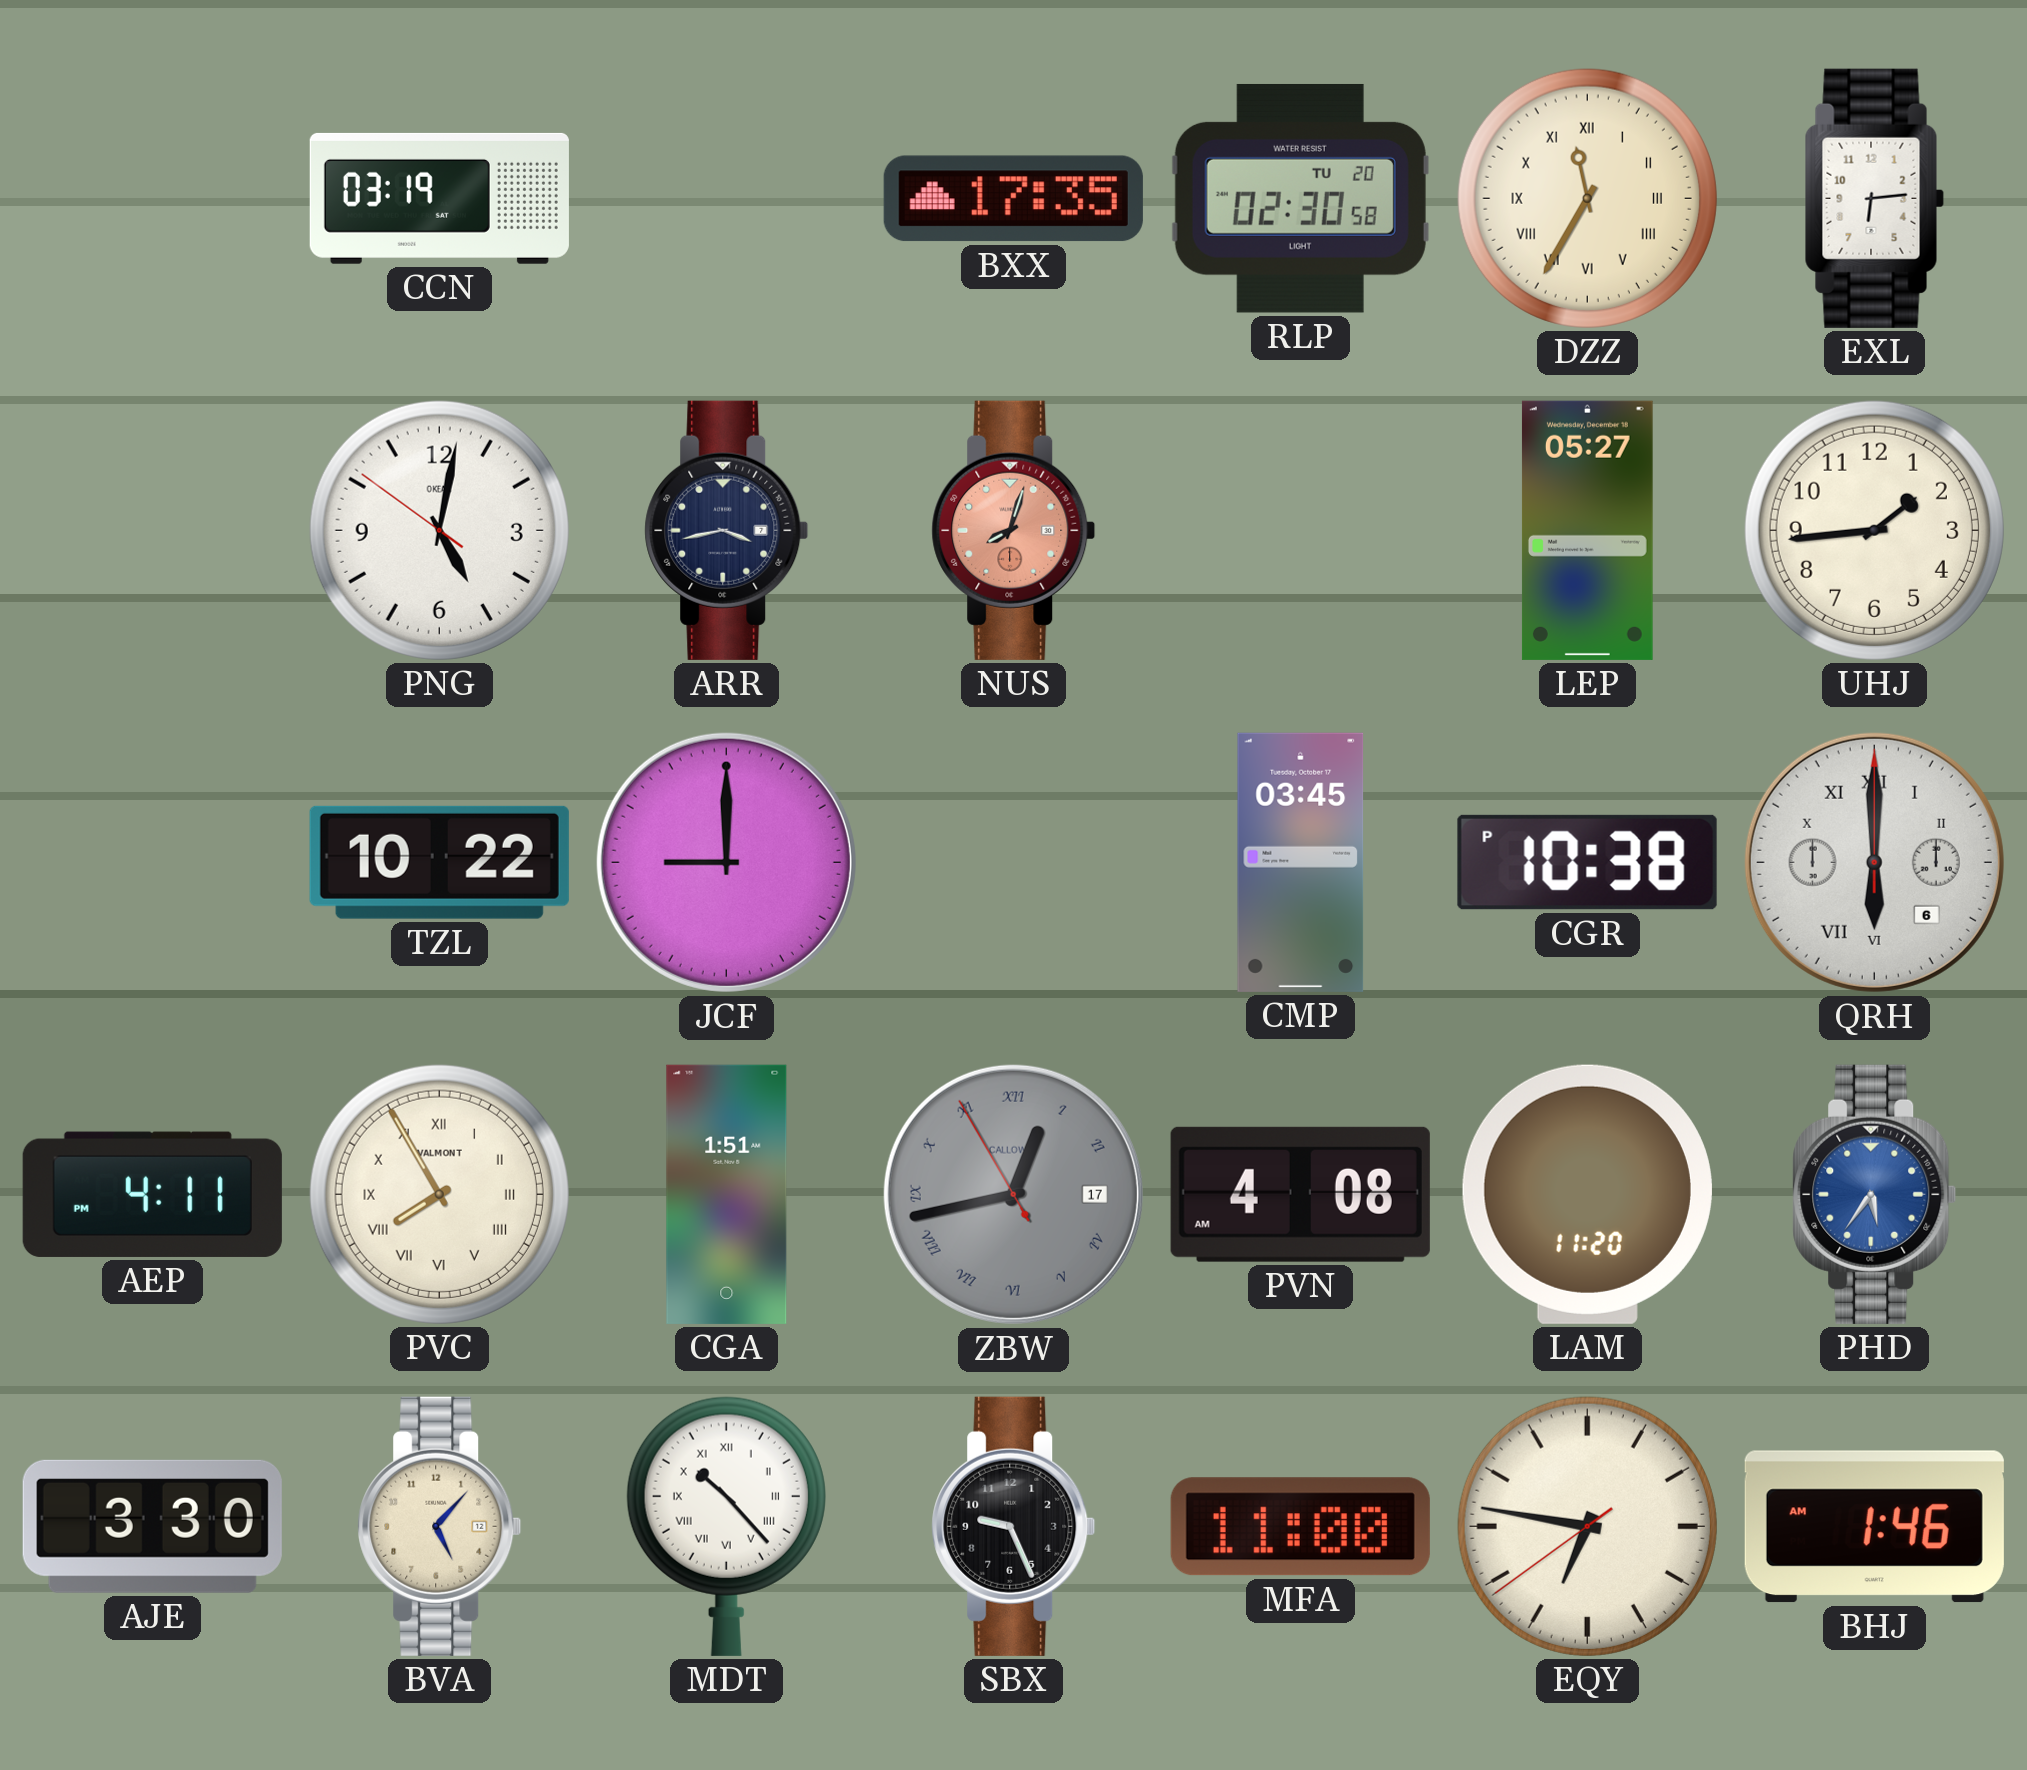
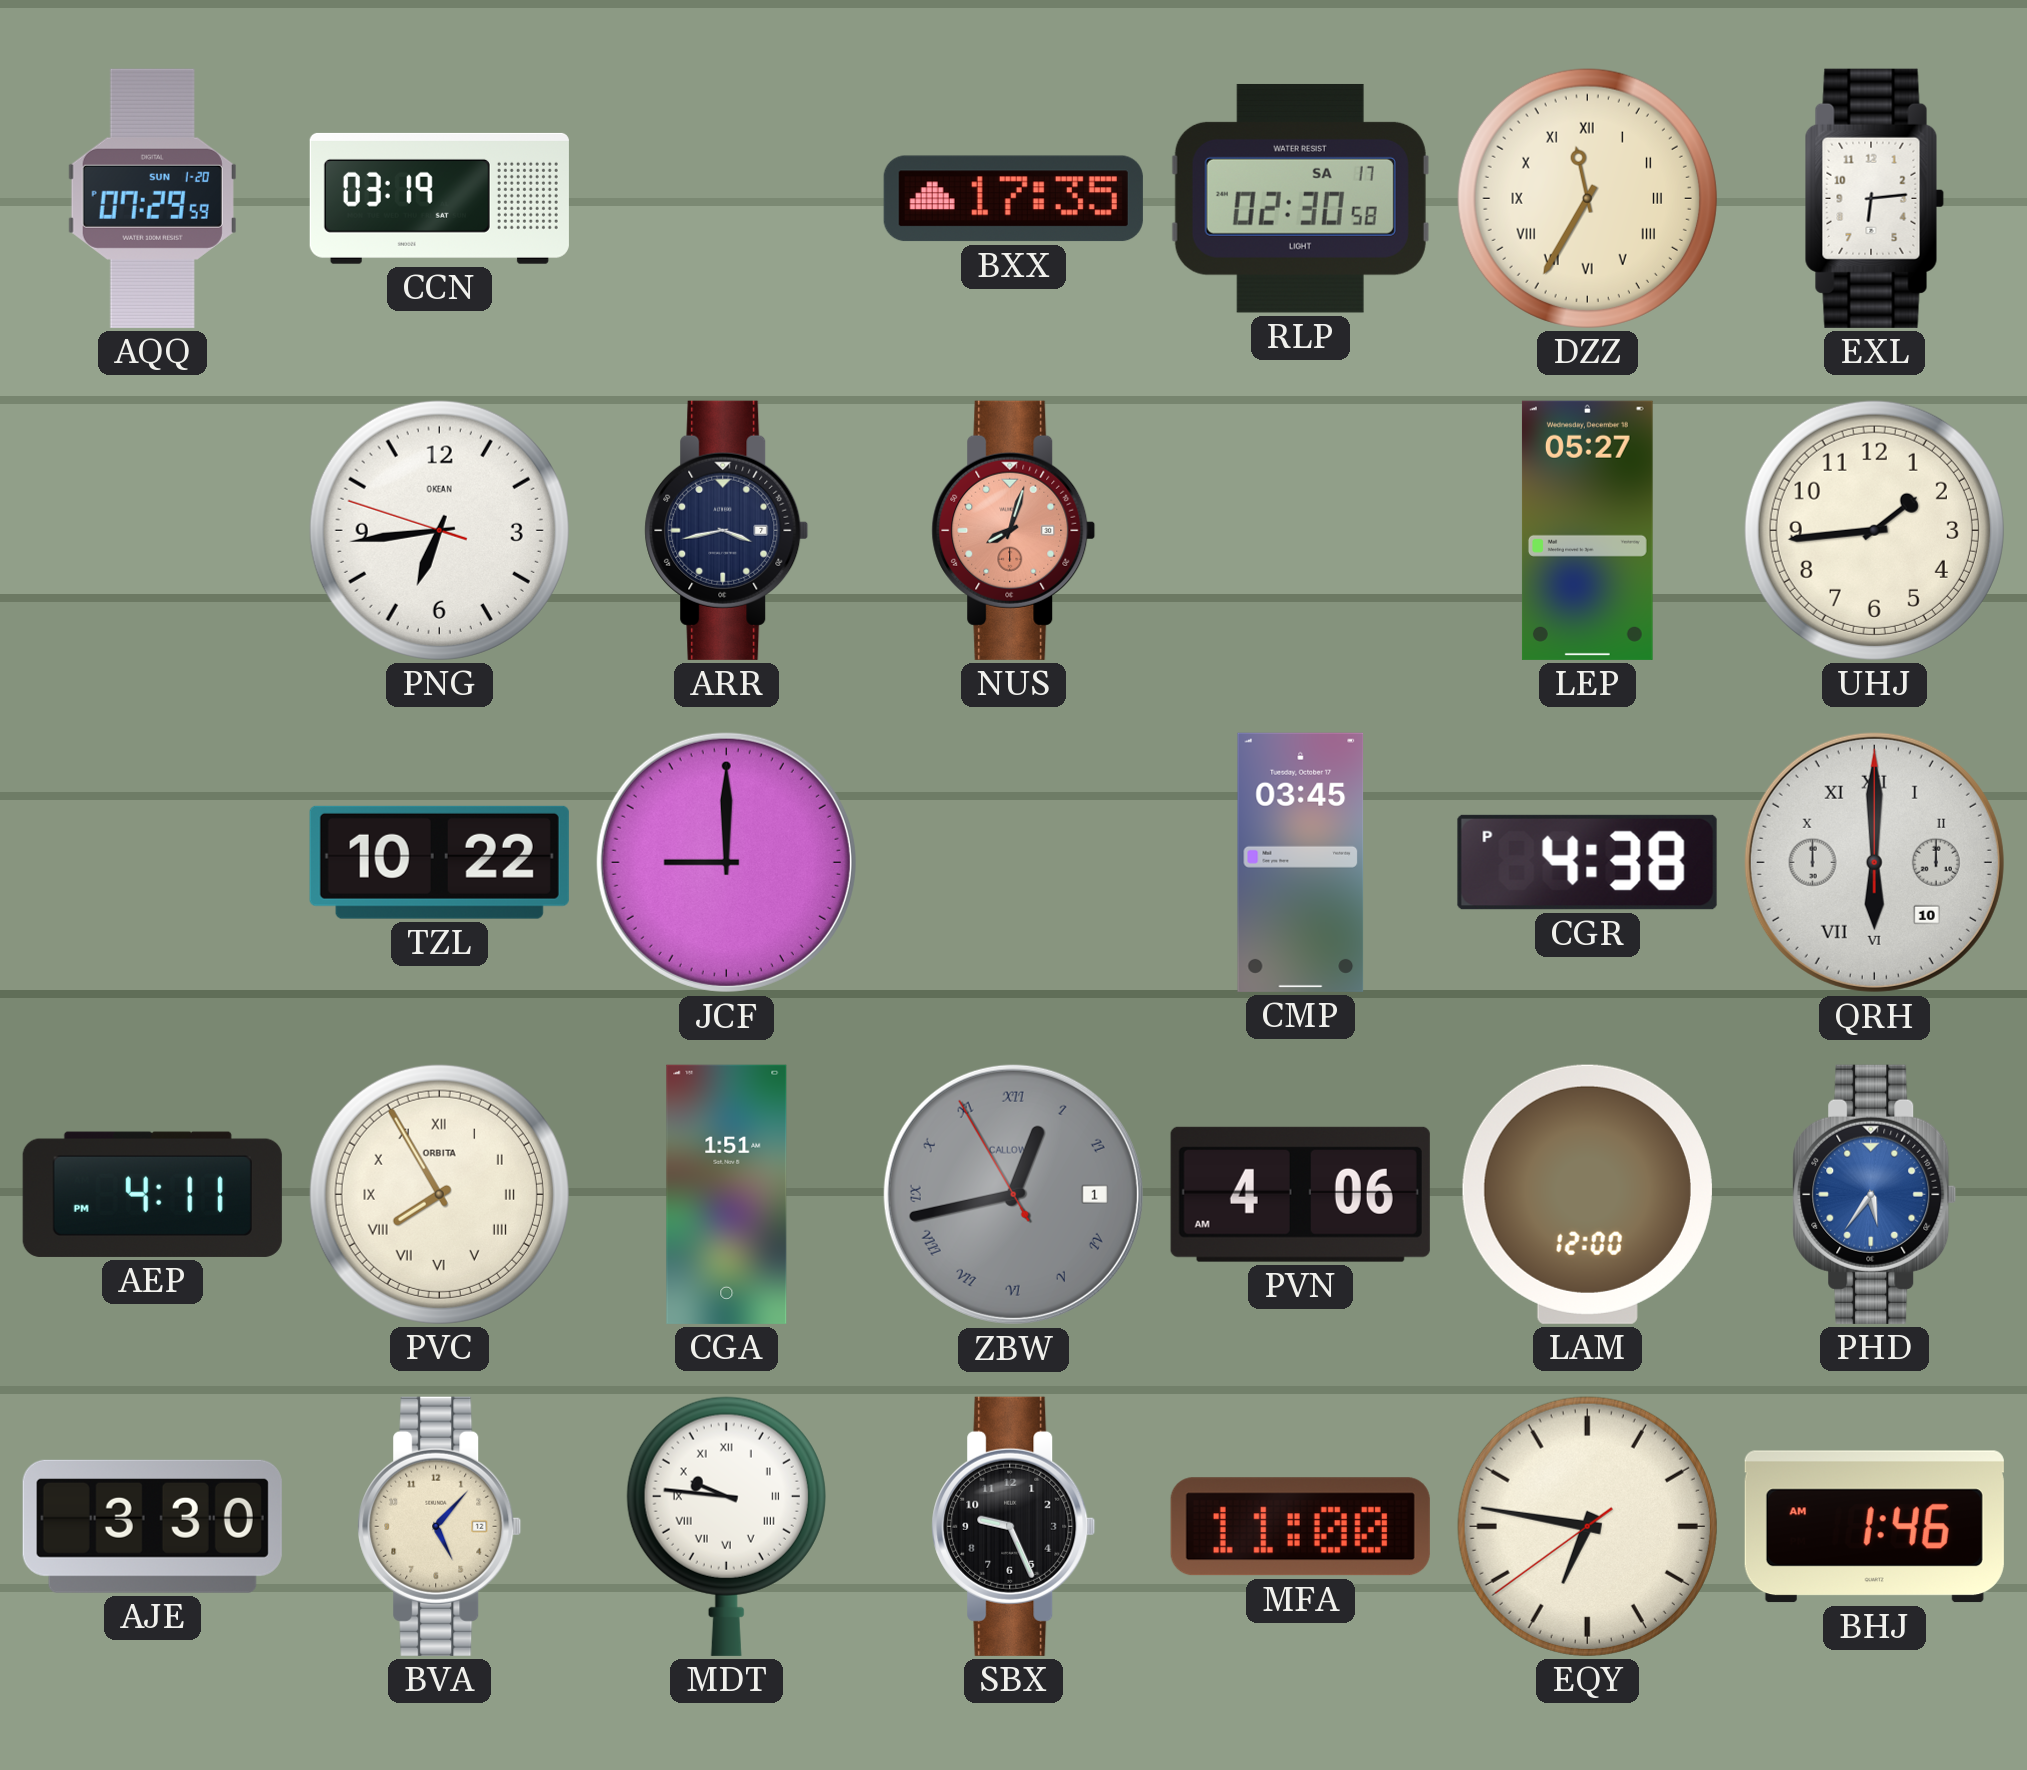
AQQ: none -> 07:29 (152, 198)
RLP date: TU 20 -> SA 17 (1300, 198)
PNG: 5:01 -> 6:43 (439, 530)
CGR: 10:38 -> 4:38 (1587, 862)
QRH date: 6 -> 10 (1874, 862)
PVC brand: VALMONT -> ORBITA (439, 1194)
ZBW date: 17 -> 1 (1013, 1194)
PVN: 4:08 -> 4:06 (1300, 1194)
LAM: 11:20 -> 12:00 (1587, 1194)
MDT: 10:23 -> 9:46 (726, 1526)
